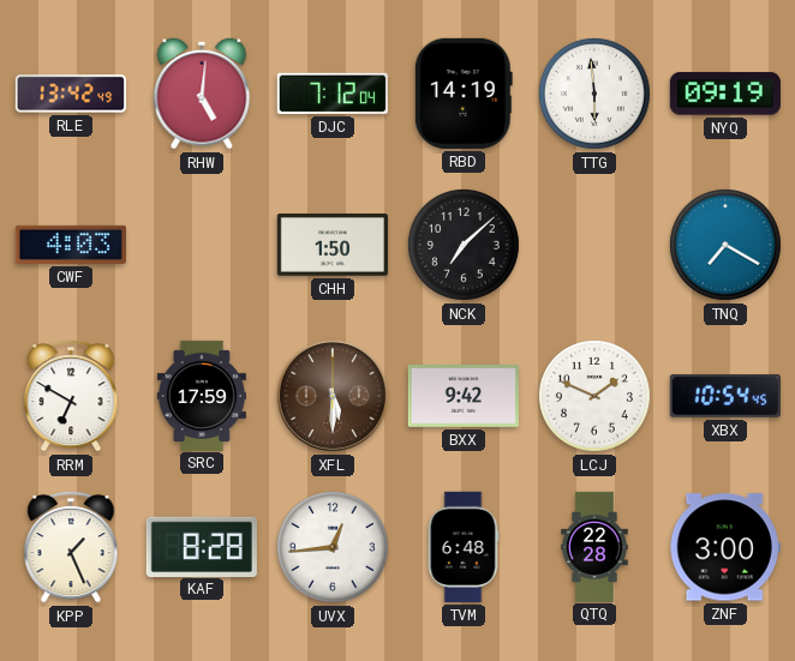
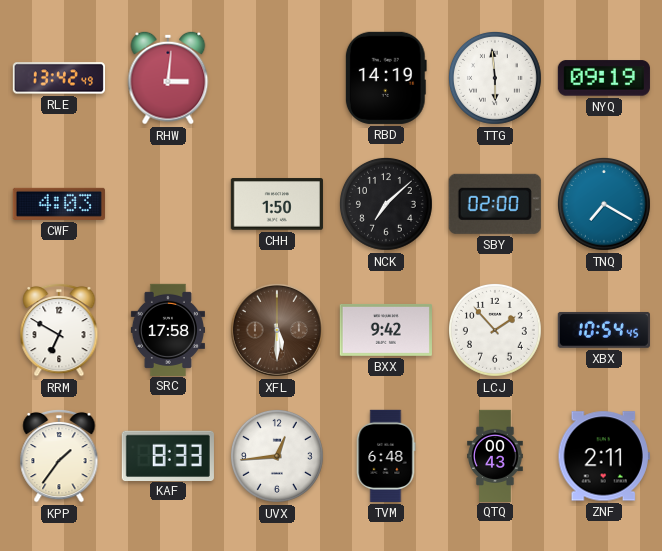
RHW: 5:01 -> 3:01 (168, 78)
DJC: 7:12 -> none (333, 94)
SBY: none -> 02:00 (495, 204)
SRC: 17:59 -> 17:58 (168, 329)
LCJ: 1:49 -> 1:53 (495, 330)
KPP: 1:26 -> 1:36 (59, 456)
KAF: 8:28 -> 8:33 (168, 455)
QTQ: 22:28 -> 00:43 (495, 455)
ZNF: 3:00 -> 2:11 (604, 456)
